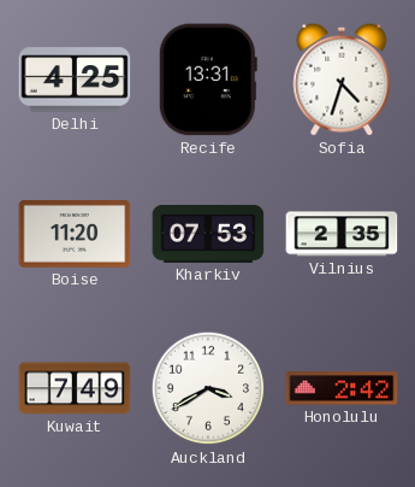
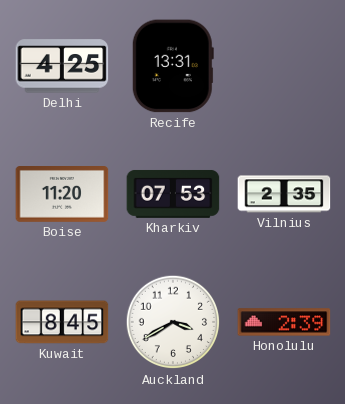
Sofia: 4:33 -> none (342, 80)
Kuwait: 7:49 -> 8:45 (62, 322)
Honolulu: 2:42 -> 2:39 (284, 322)
